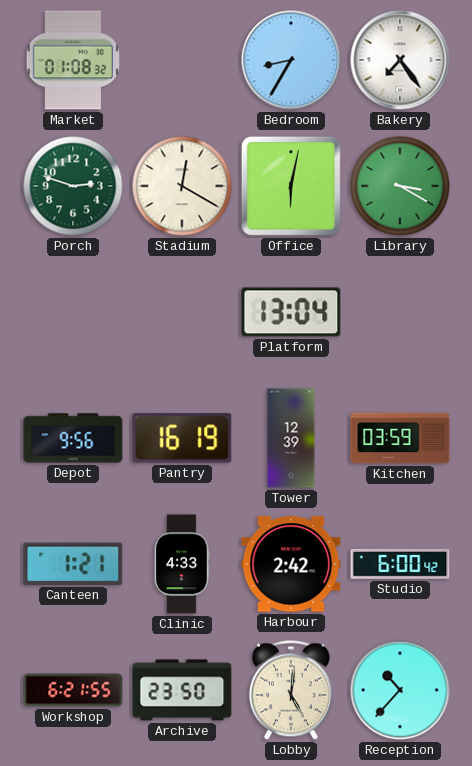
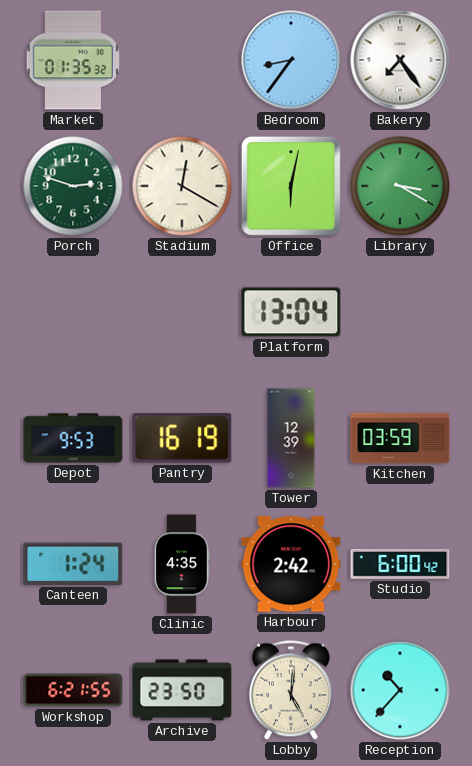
Market: 01:08 -> 01:35 (73, 60)
Bedroom: 8:35 -> 8:36 (291, 60)
Depot: 9:56 -> 9:53 (73, 438)
Canteen: 1:21 -> 1:24 (73, 564)
Clinic: 4:33 -> 4:35 (182, 564)
